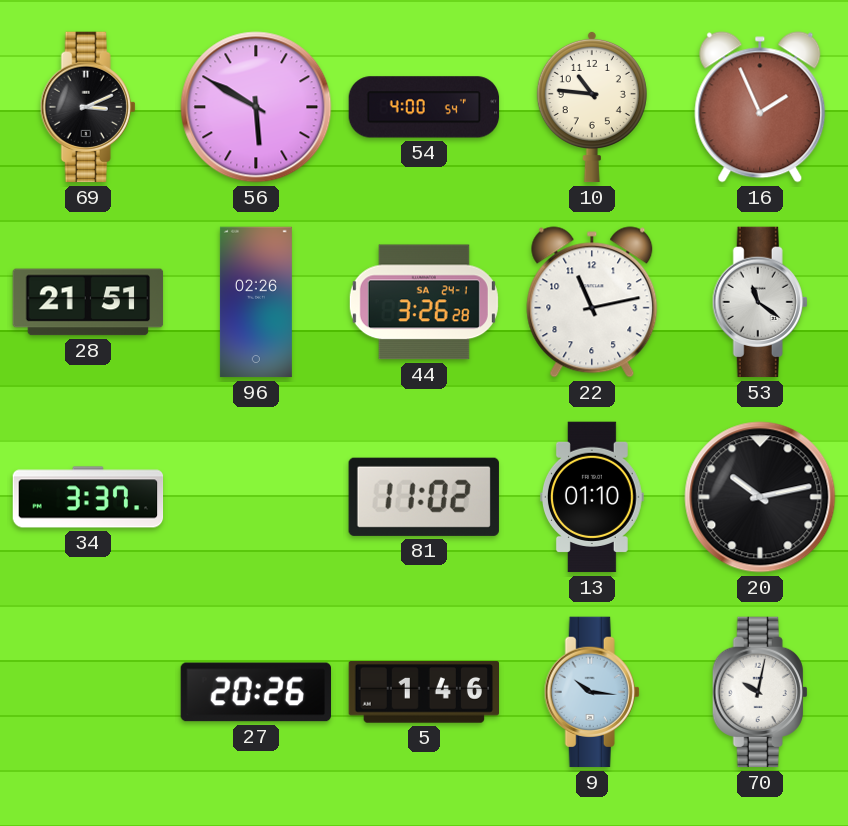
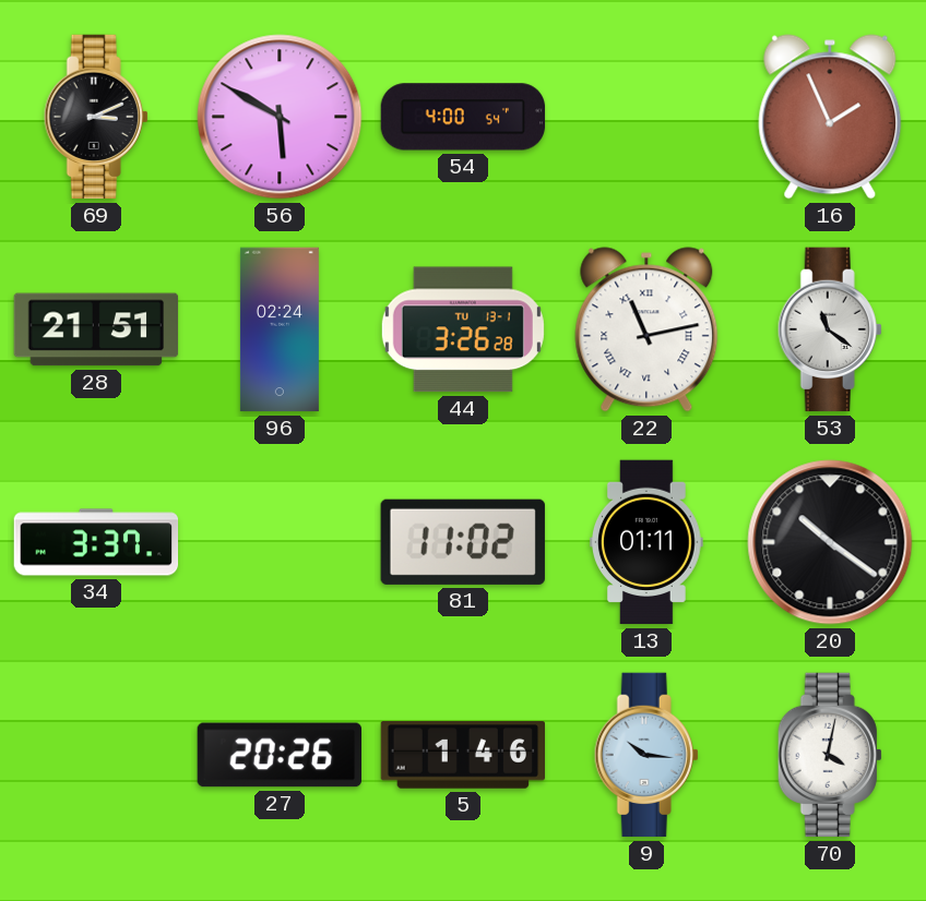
10: 10:46 -> none (592, 107)
96: 02:26 -> 02:24 (280, 329)
44 date: SA 24-1 -> TU 13-1 (463, 329)
22 numerals: Arabic -> Roman (646, 329)
13: 01:10 -> 01:11 (648, 542)
20: 10:13 -> 10:21 (830, 542)
70: 10:02 -> 4:02 (830, 755)
